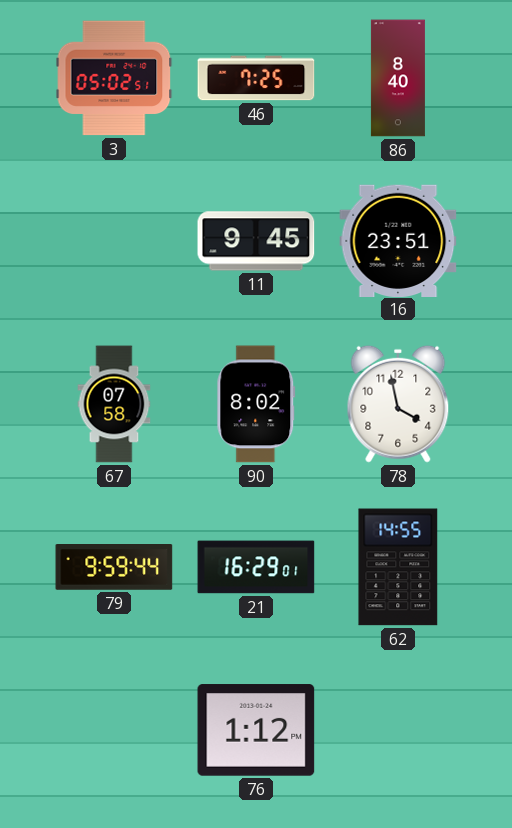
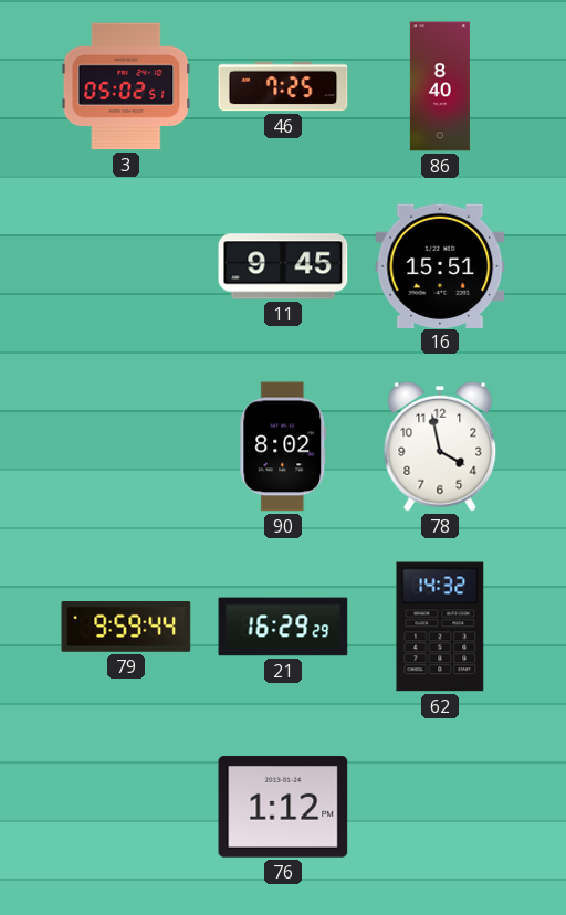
16: 23:51 -> 15:51 (440, 265)
67: 07:58 -> none (114, 404)
21: 16:29:01 -> 16:29:29 (283, 627)
62: 14:55 -> 14:32 (440, 627)
